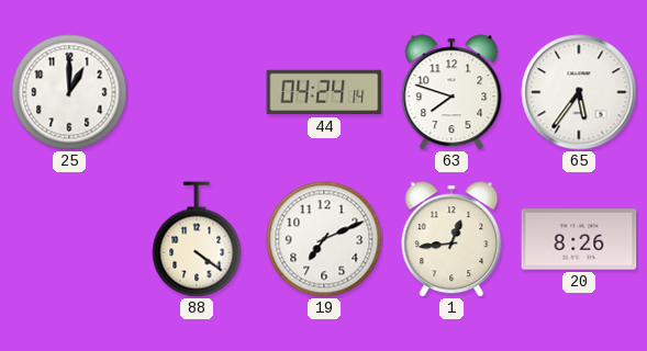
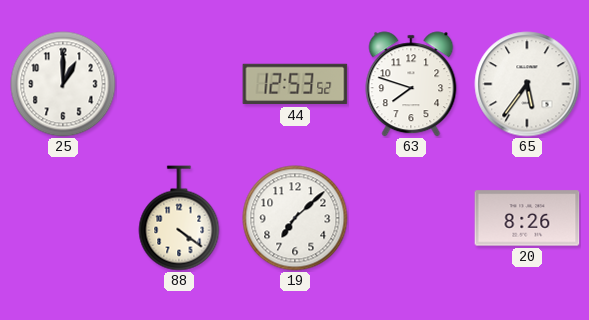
44: 04:24 -> 12:53 (295, 84)
19: 7:11 -> 7:08 (295, 218)
1: 12:44 -> none (451, 239)
